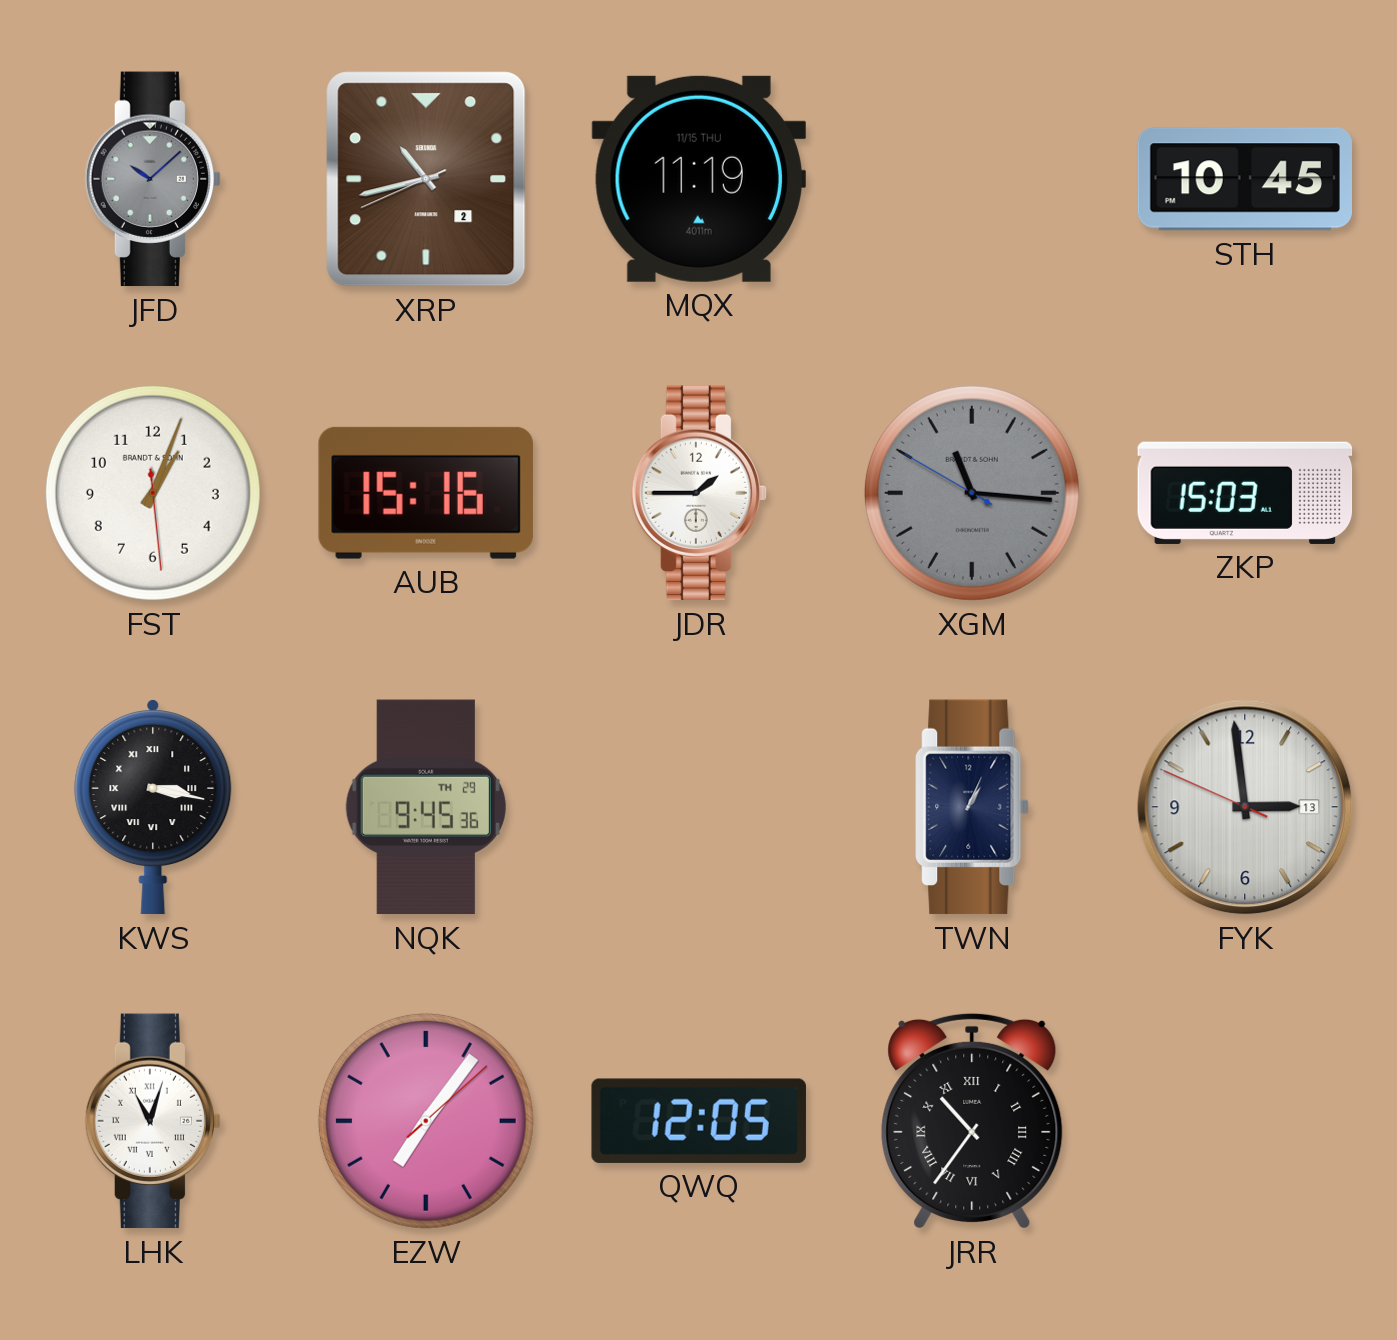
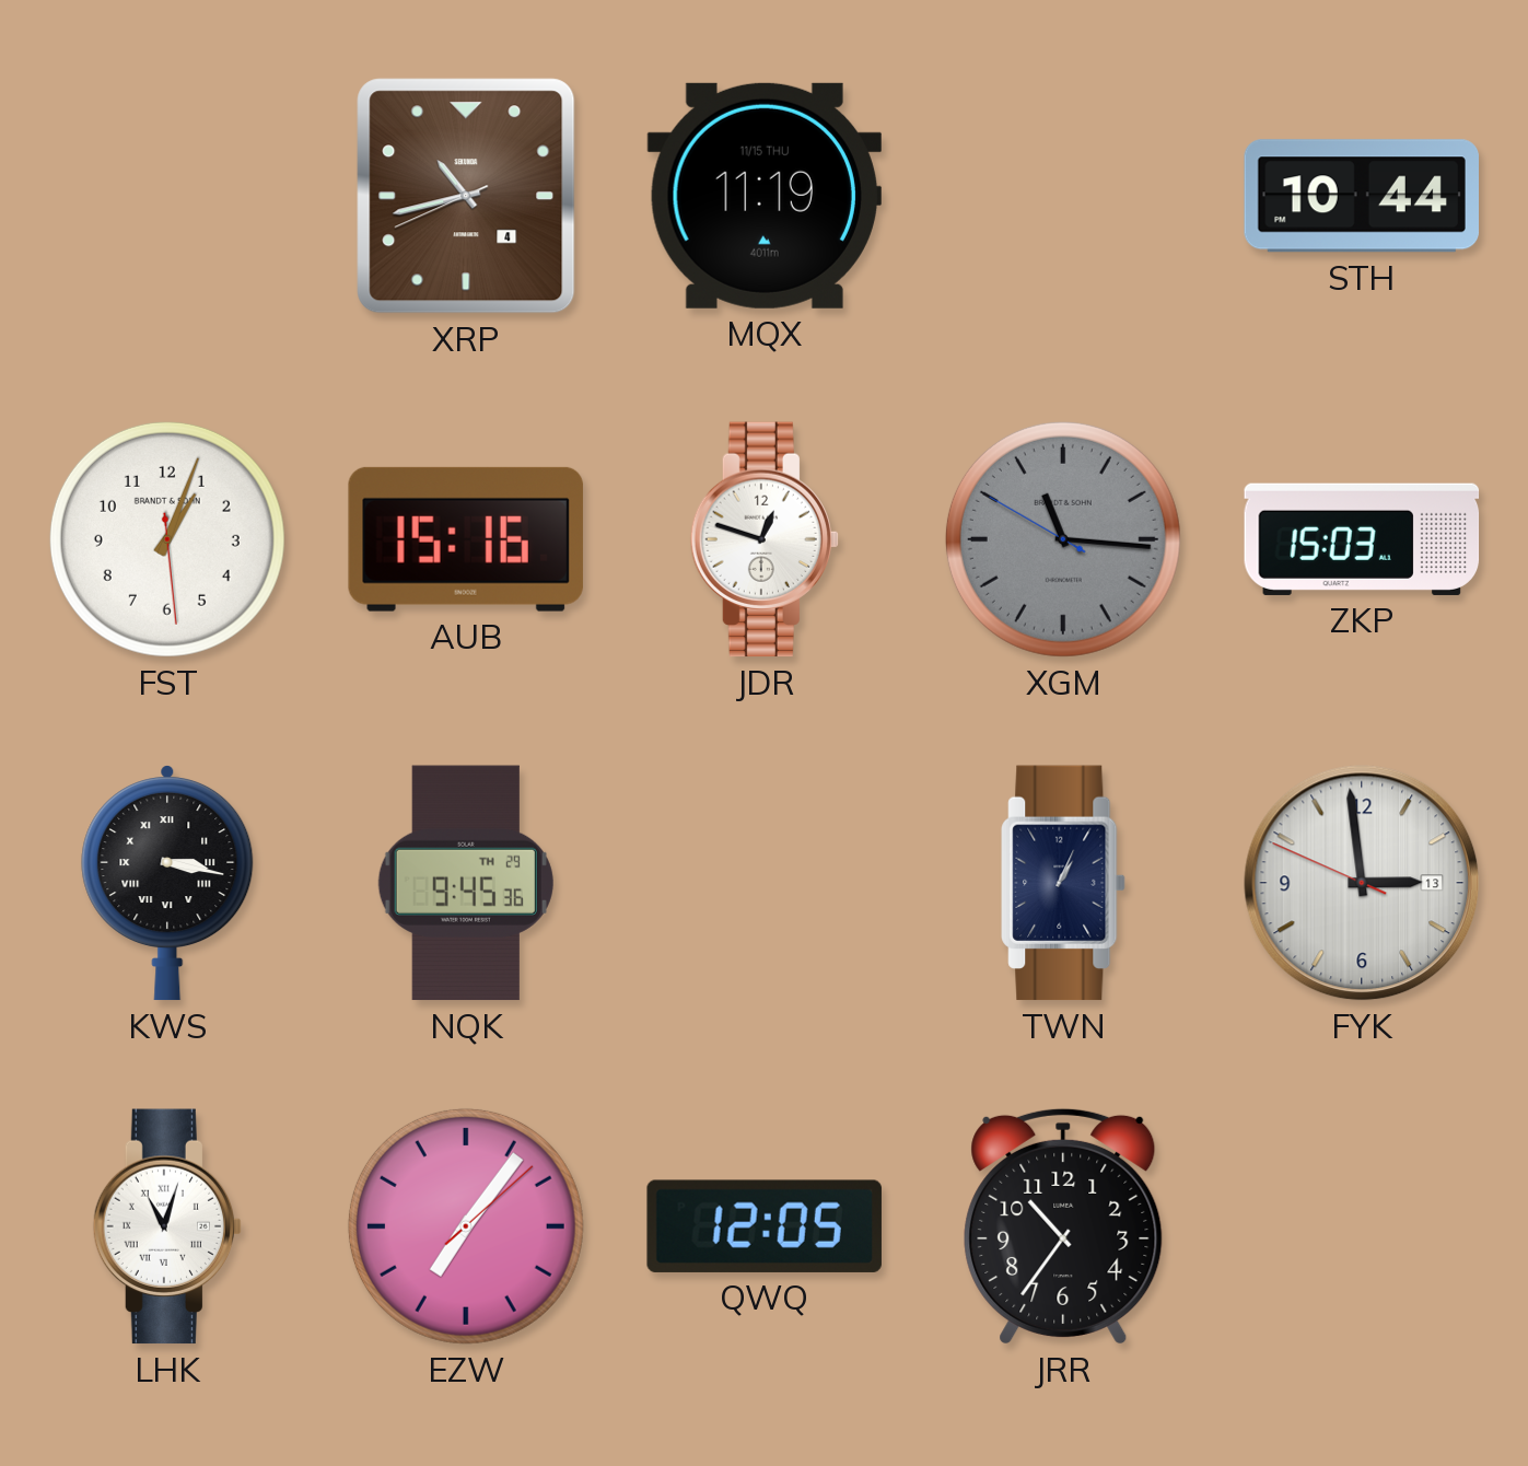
JFD: 10:08 -> none (153, 179)
XRP date: 2 -> 4 (466, 196)
STH: 10:45 -> 10:44 (1361, 196)
JDR: 1:45 -> 12:48 (765, 539)
JRR numerals: Roman -> Arabic (1063, 1226)
